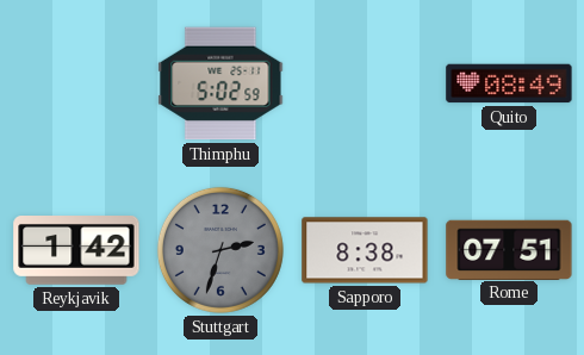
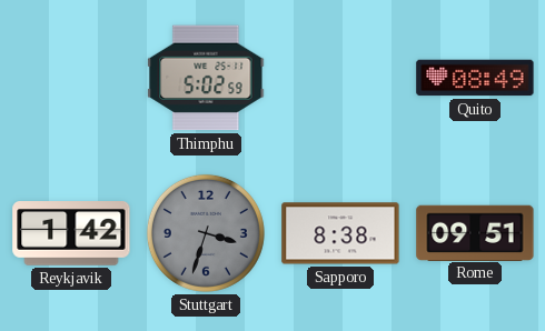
Stuttgart: 2:33 -> 3:33 (206, 233)
Rome: 07:51 -> 09:51 (475, 232)
